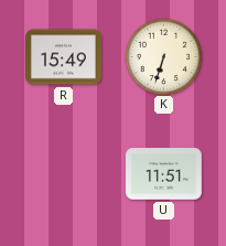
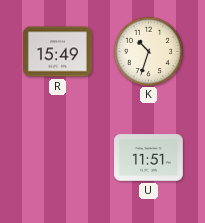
K: 6:33 -> 10:33 (148, 51)
